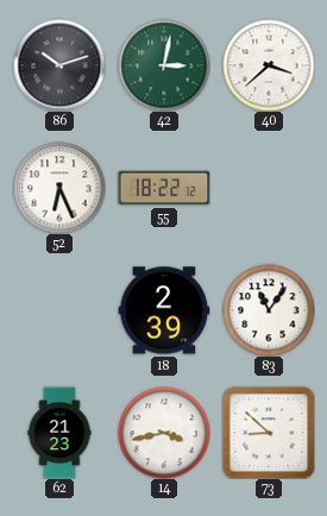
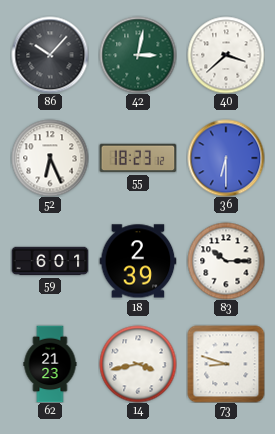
86: 10:12 -> 10:07 (50, 55)
55: 18:22 -> 18:23 (138, 158)
36: none -> 6:30 (226, 158)
59: none -> 6:01 (50, 261)
83: 11:06 -> 10:15 (226, 261)
73: 8:52 -> 8:48 (226, 364)
